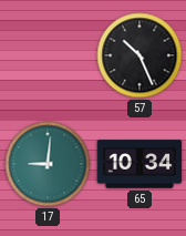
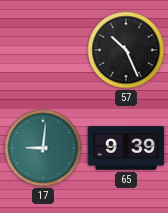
65: 10:34 -> 9:39 (126, 148)
